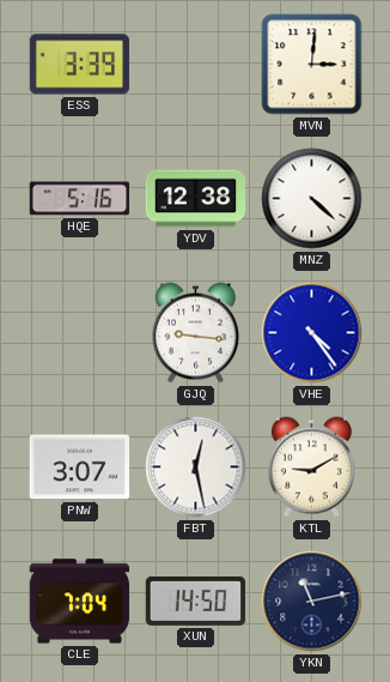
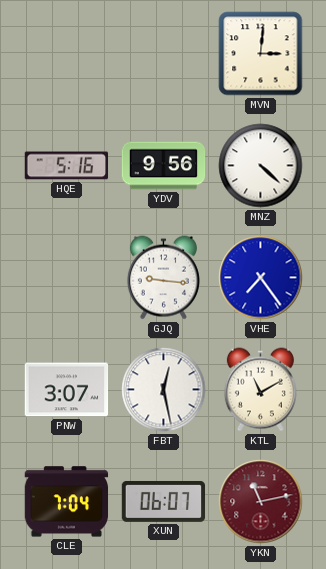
ESS: 3:39 -> none (80, 65)
YDV: 12:38 -> 9:56 (164, 166)
VHE: 4:24 -> 7:24 (261, 278)
KTL: 9:10 -> 11:10 (260, 390)
XUN: 14:50 -> 06:07 (164, 501)
YKN dial: navy -> burgundy (261, 502)
